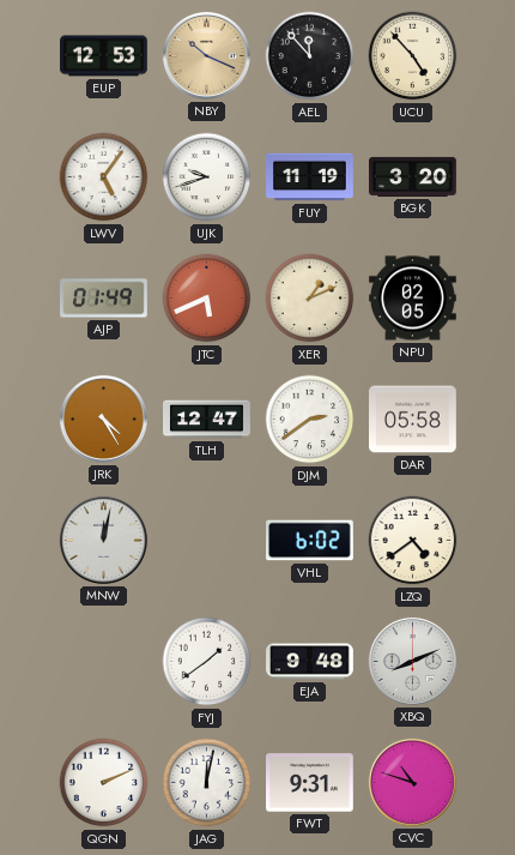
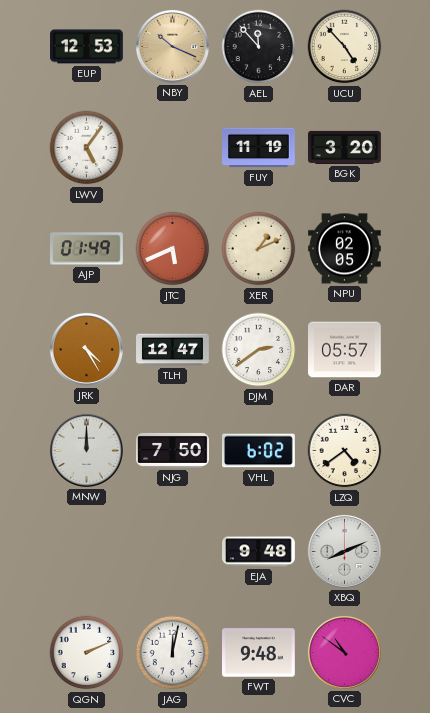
UJK: 9:42 -> none (207, 177)
DAR: 05:58 -> 05:57 (345, 350)
MNW: 12:02 -> 12:00 (86, 450)
NJG: none -> 7:50 (173, 450)
FYJ: 1:39 -> none (207, 662)
FWT: 9:31 -> 9:48 (259, 653)
CVC: 10:48 -> 10:51 (344, 652)
